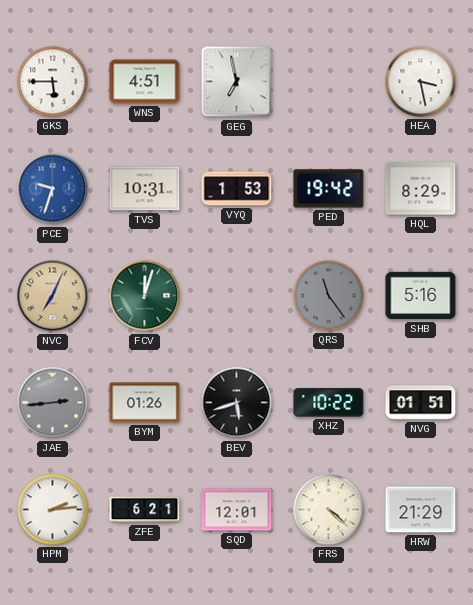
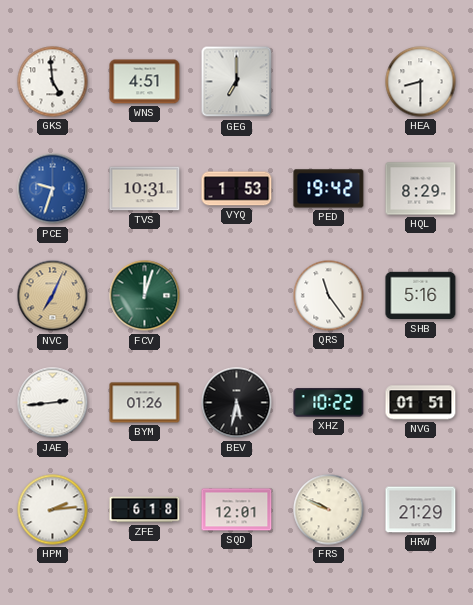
GKS: 5:45 -> 4:59 (53, 82)
GEG: 6:58 -> 7:00 (237, 82)
HEA: 3:28 -> 8:30 (421, 82)
QRS dial: grey -> white (329, 296)
JAE dial: grey -> white (53, 403)
BEV: 5:42 -> 5:32 (237, 403)
ZFE: 6:21 -> 6:18 (145, 510)
FRS: 4:22 -> 9:49 (329, 510)
